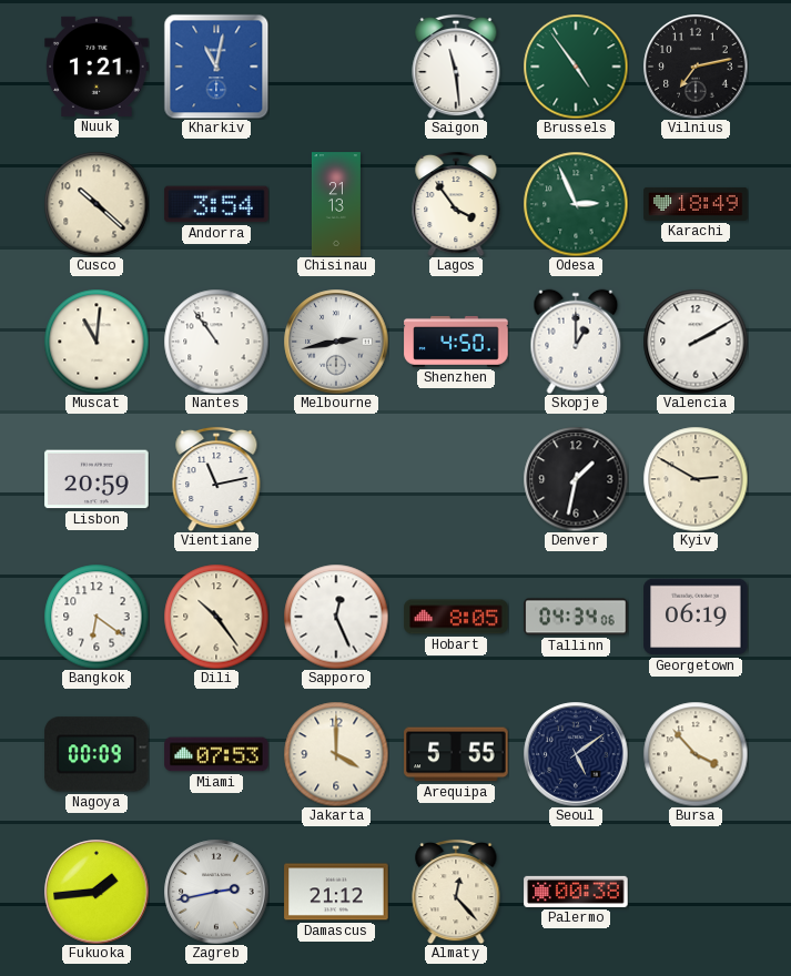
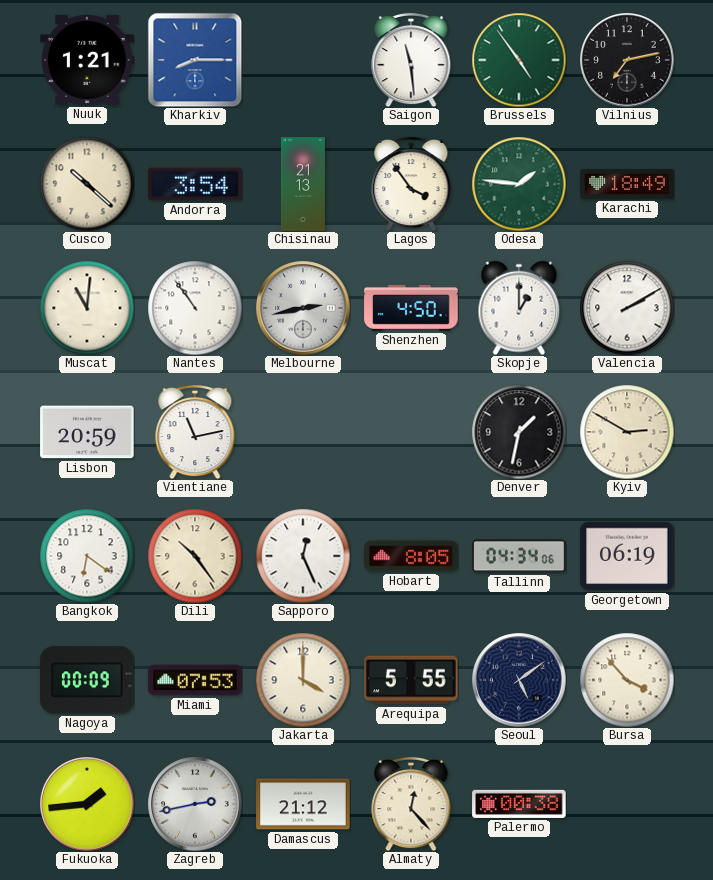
Kharkiv: 11:02 -> 8:15 (195, 60)
Odesa: 2:56 -> 1:46 (519, 184)
